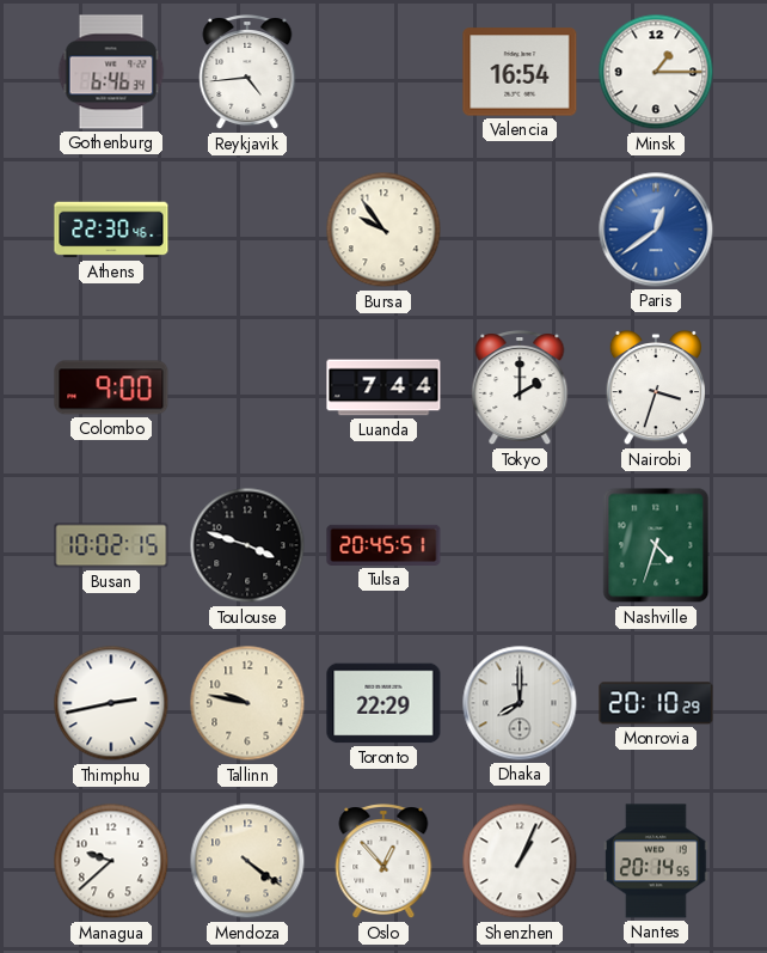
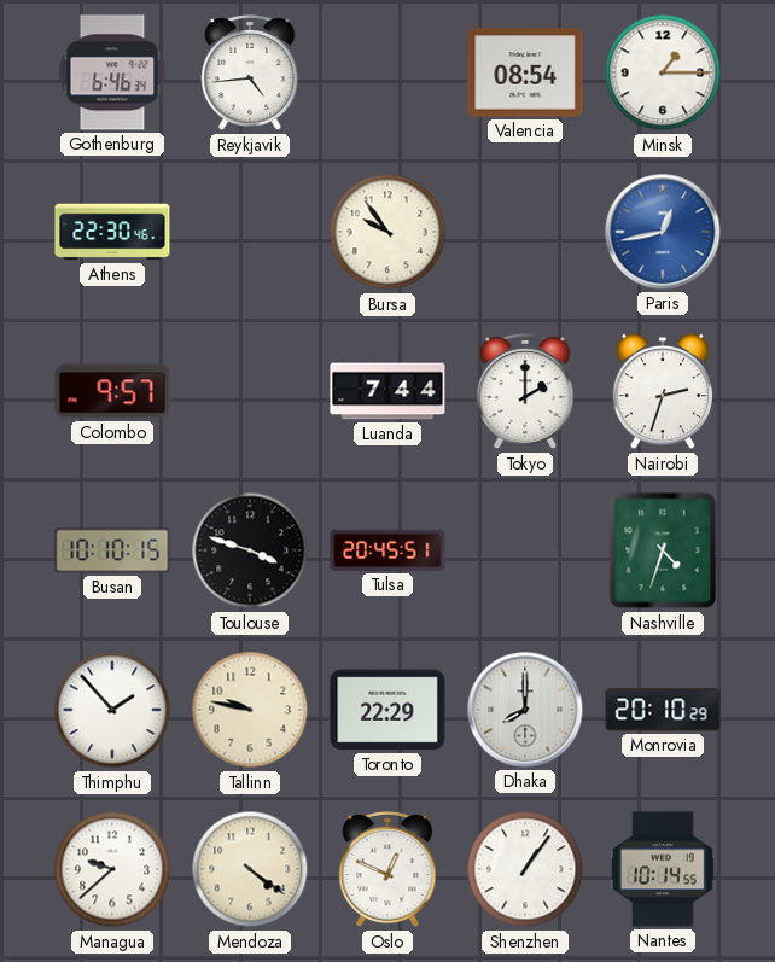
Valencia: 16:54 -> 08:54 (525, 72)
Paris: 12:39 -> 12:43 (663, 232)
Colombo: 9:00 -> 9:57 (112, 391)
Nairobi: 3:33 -> 2:33 (663, 391)
Busan: 10:02 -> 10:10 (112, 550)
Thimphu: 2:43 -> 1:53 (112, 710)
Oslo: 12:53 -> 12:49 (387, 870)
Shenzhen: 1:04 -> 1:06 (525, 869)
Nantes: 20:14 -> 10:14 (664, 869)
